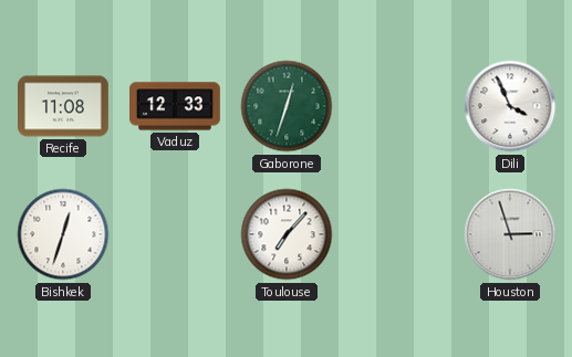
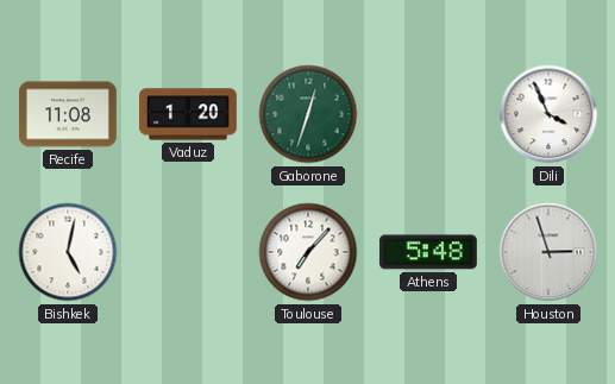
Vaduz: 12:33 -> 1:20 (189, 114)
Bishkek: 12:33 -> 5:02 (68, 252)
Athens: none -> 5:48 (428, 252)
